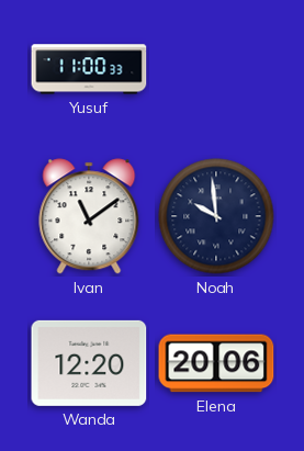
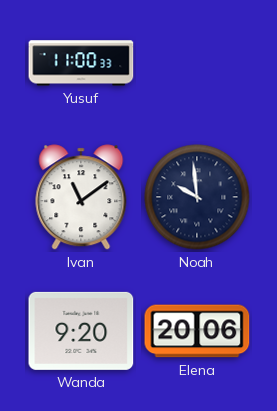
Wanda: 12:20 -> 9:20 (81, 331)
